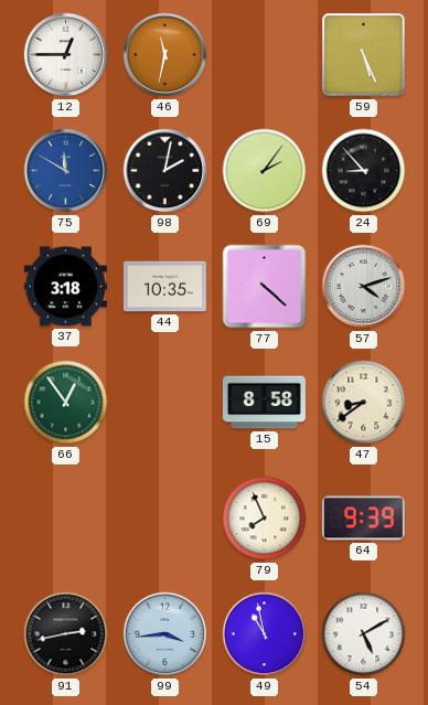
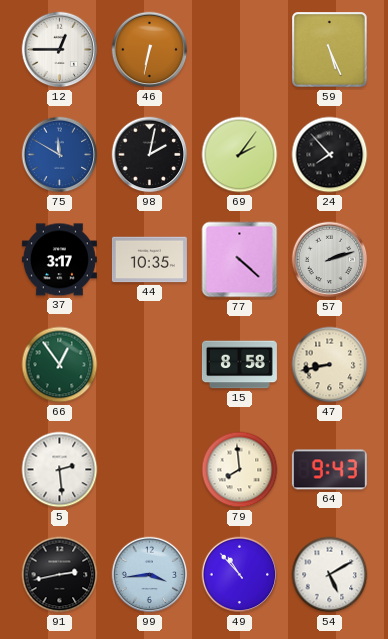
46: 11:32 -> 6:32 (150, 50)
24: 8:53 -> 7:53 (330, 155)
37: 3:18 -> 3:17 (59, 260)
57: 4:12 -> 2:12 (330, 260)
47: 8:39 -> 8:43 (330, 365)
5: none -> 2:29 (60, 470)
79: 7:56 -> 7:59 (240, 470)
64: 9:39 -> 9:43 (329, 470)
49: 10:58 -> 10:53 (240, 575)
